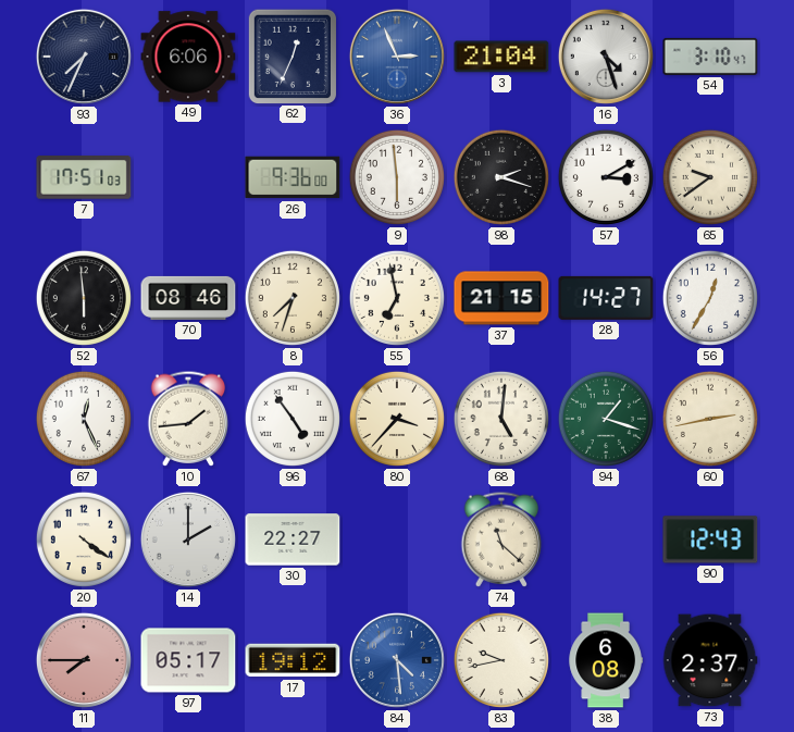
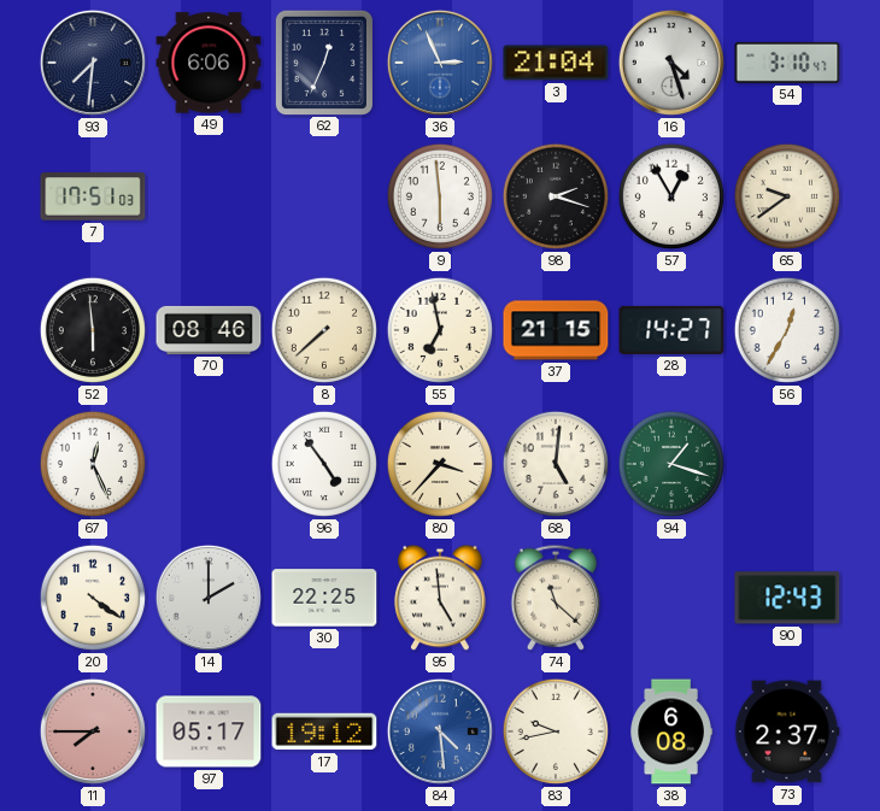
93: 7:34 -> 7:31 (93, 63)
26: 9:36 -> none (293, 177)
57: 3:10 -> 12:55 (671, 196)
8: 7:33 -> 7:38 (324, 330)
10: 1:44 -> none (188, 419)
60: 2:43 -> none (710, 419)
30: 22:27 -> 22:25 (324, 598)
95: none -> 4:59 (440, 598)
